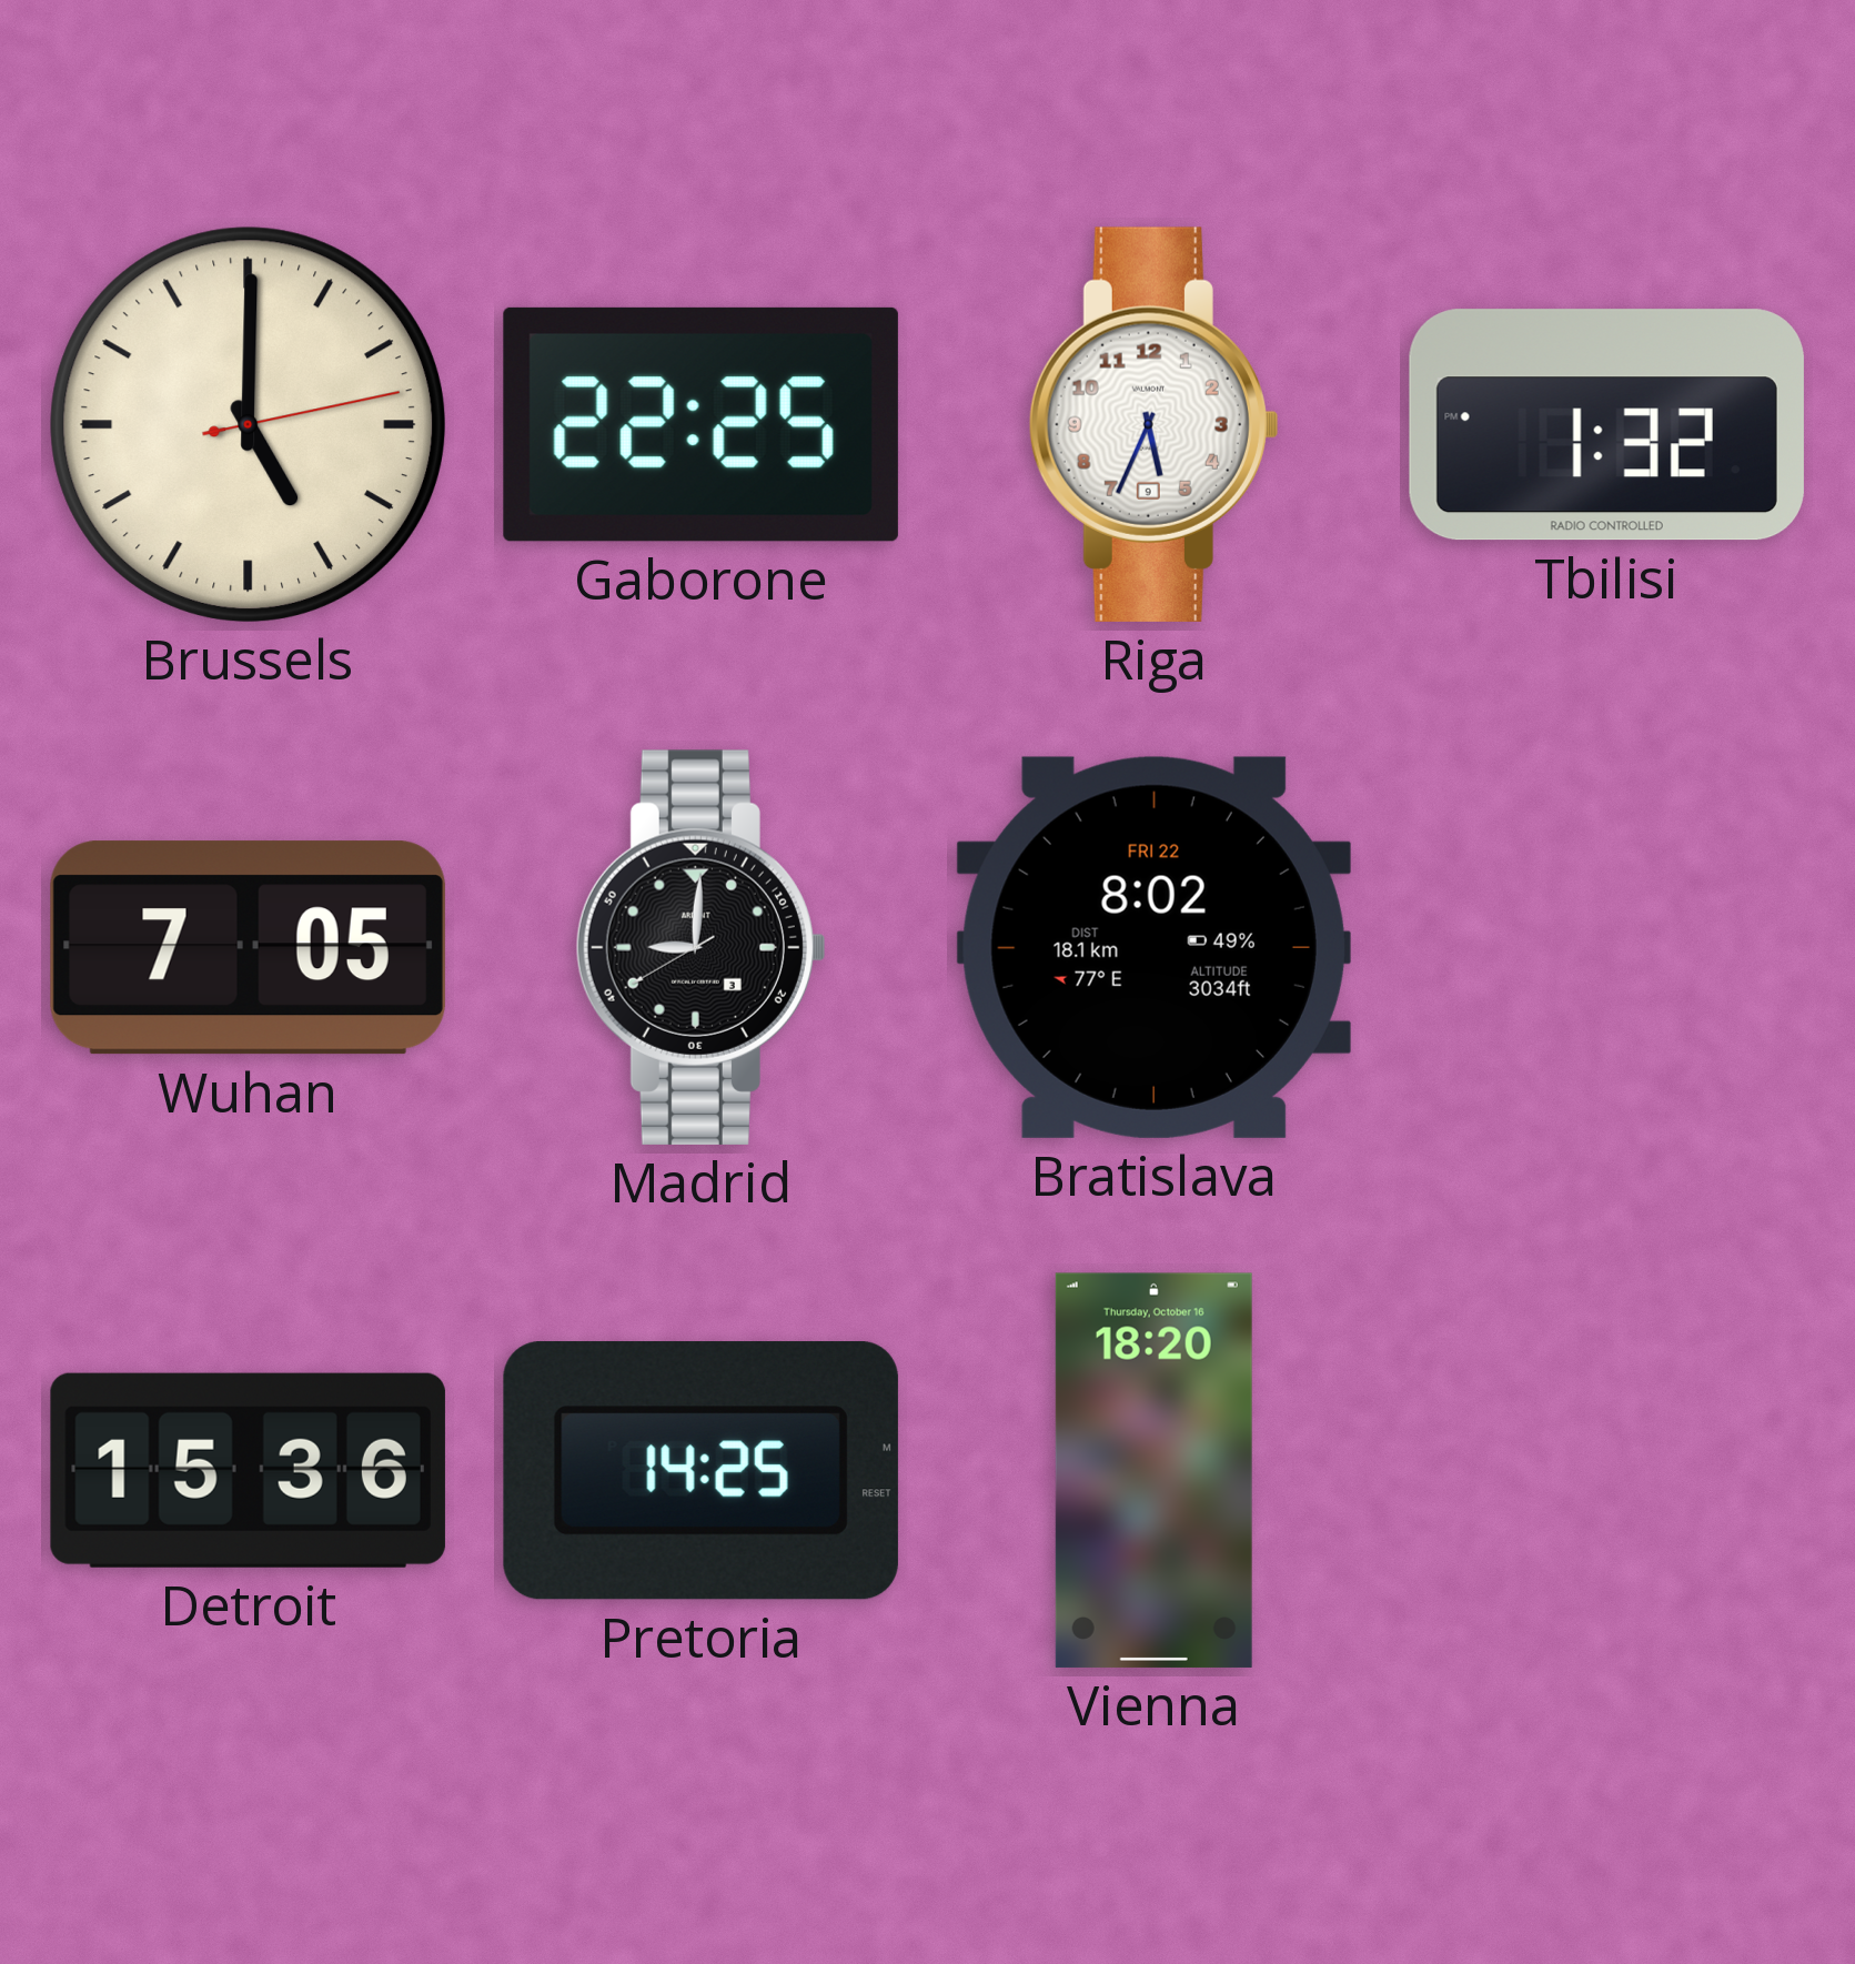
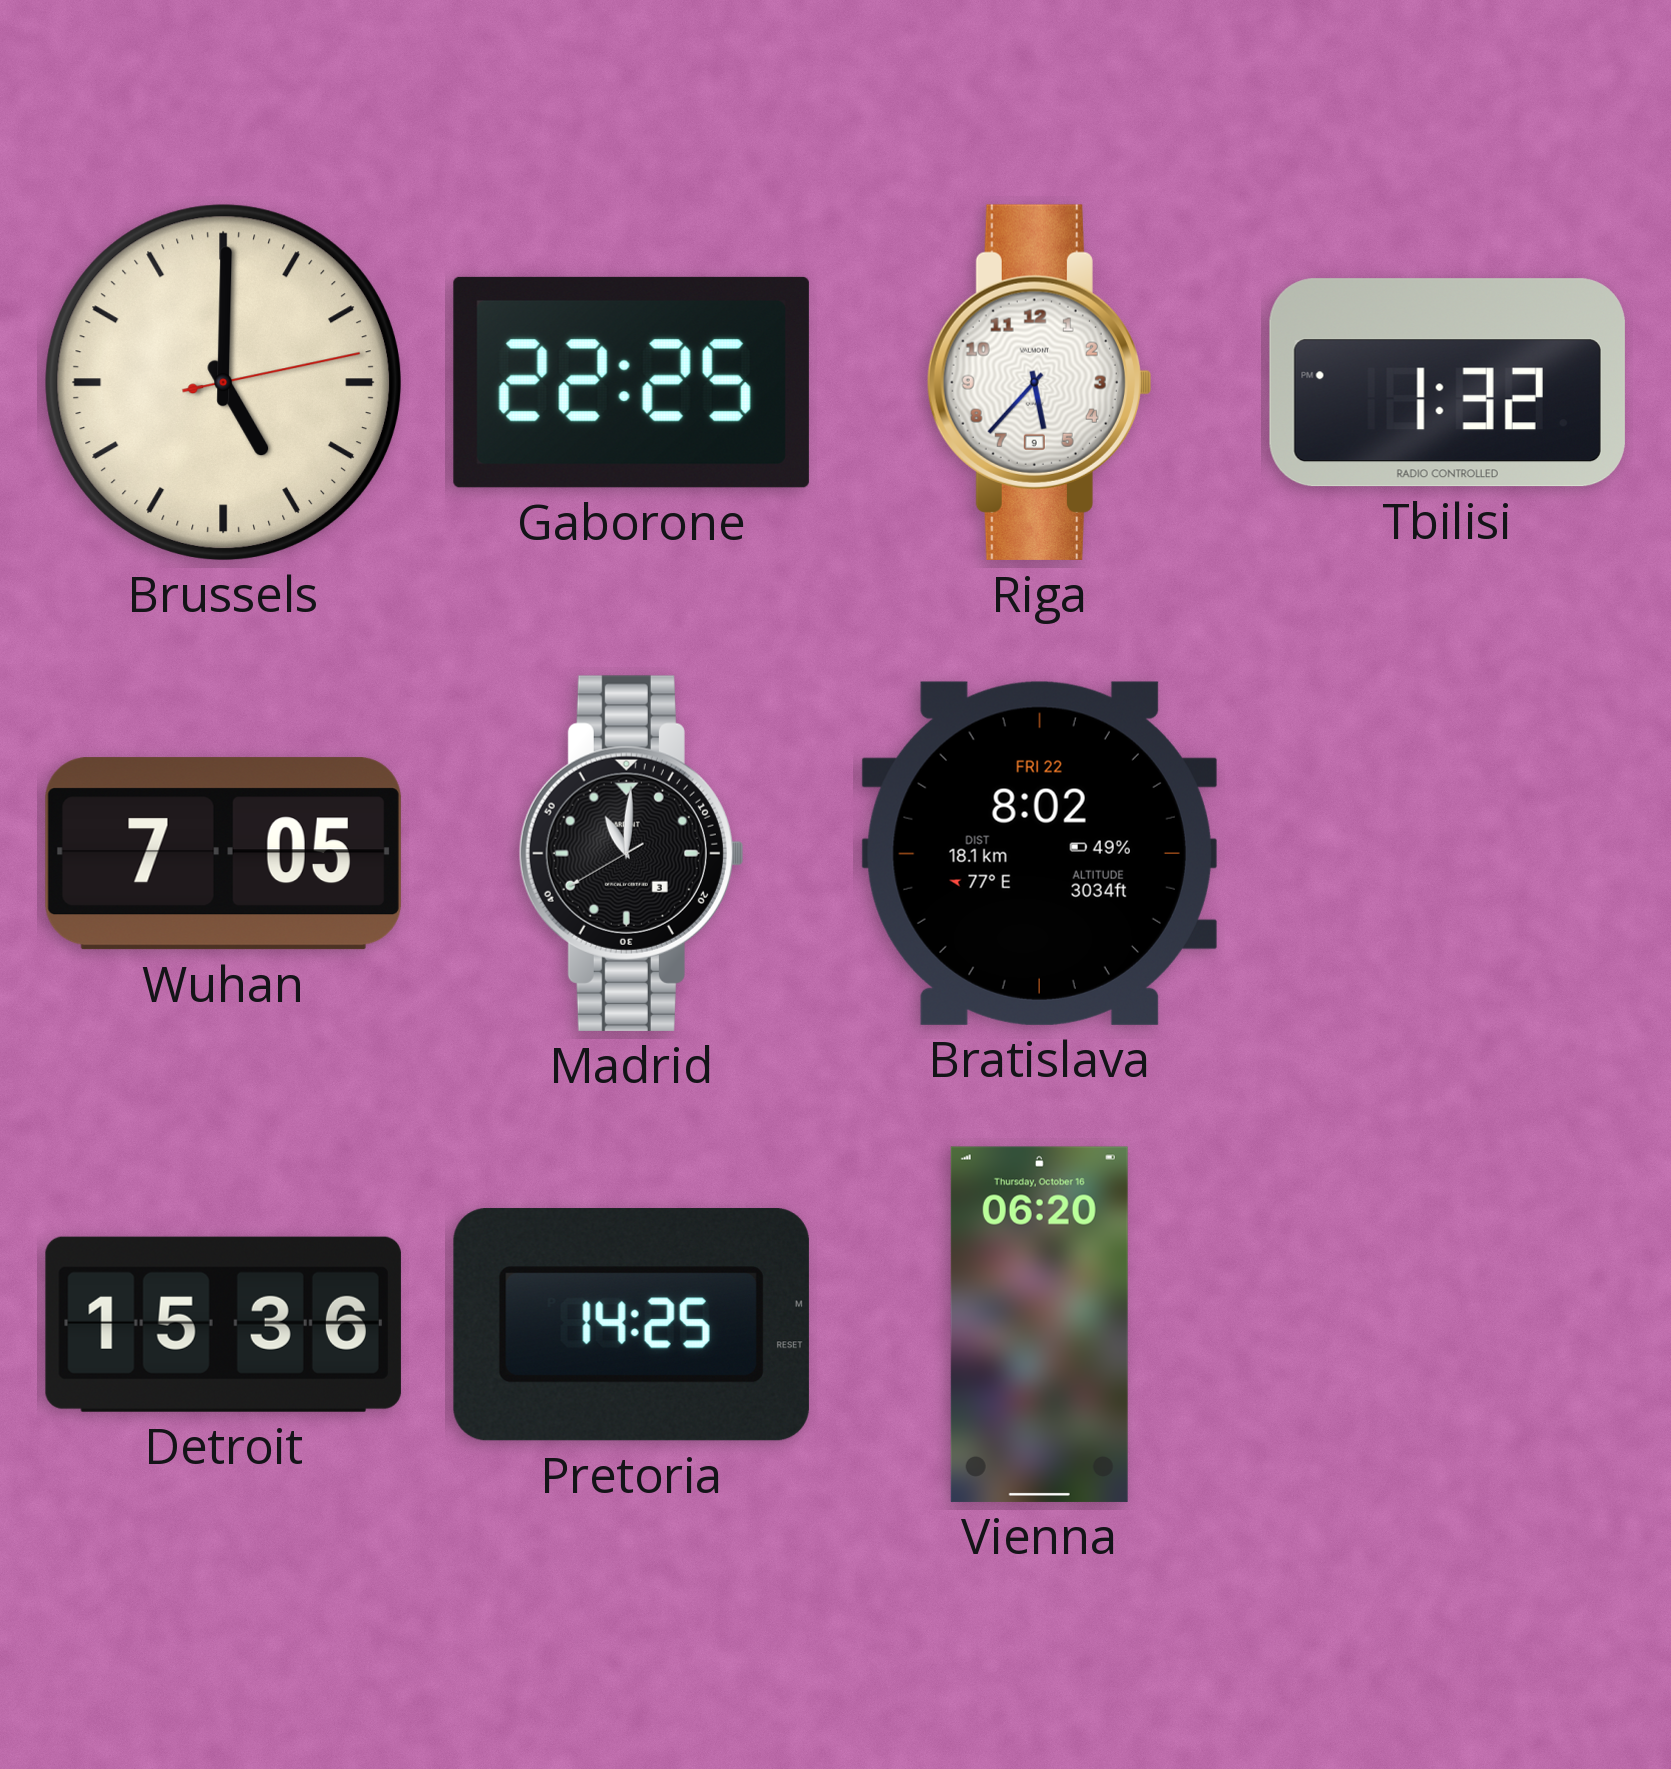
Riga: 5:34 -> 5:37 (1039, 382)
Madrid: 9:00 -> 11:00 (631, 853)
Vienna: 18:20 -> 06:20 (1039, 1324)
